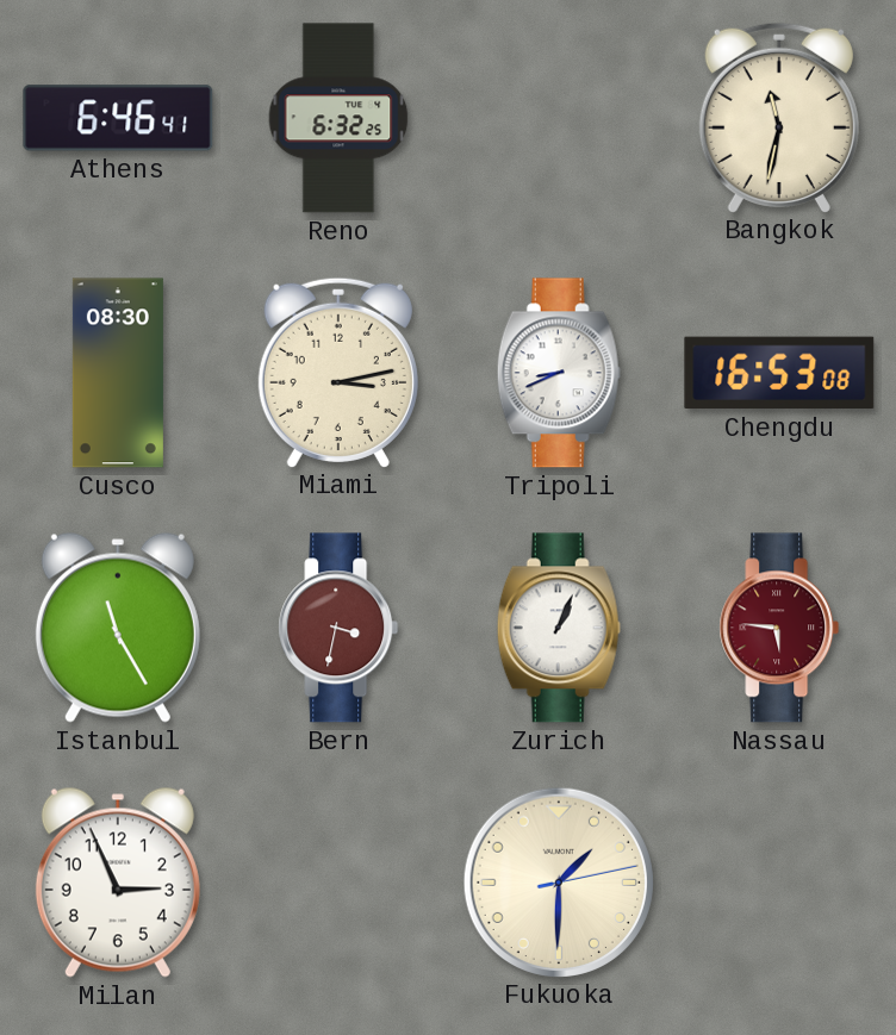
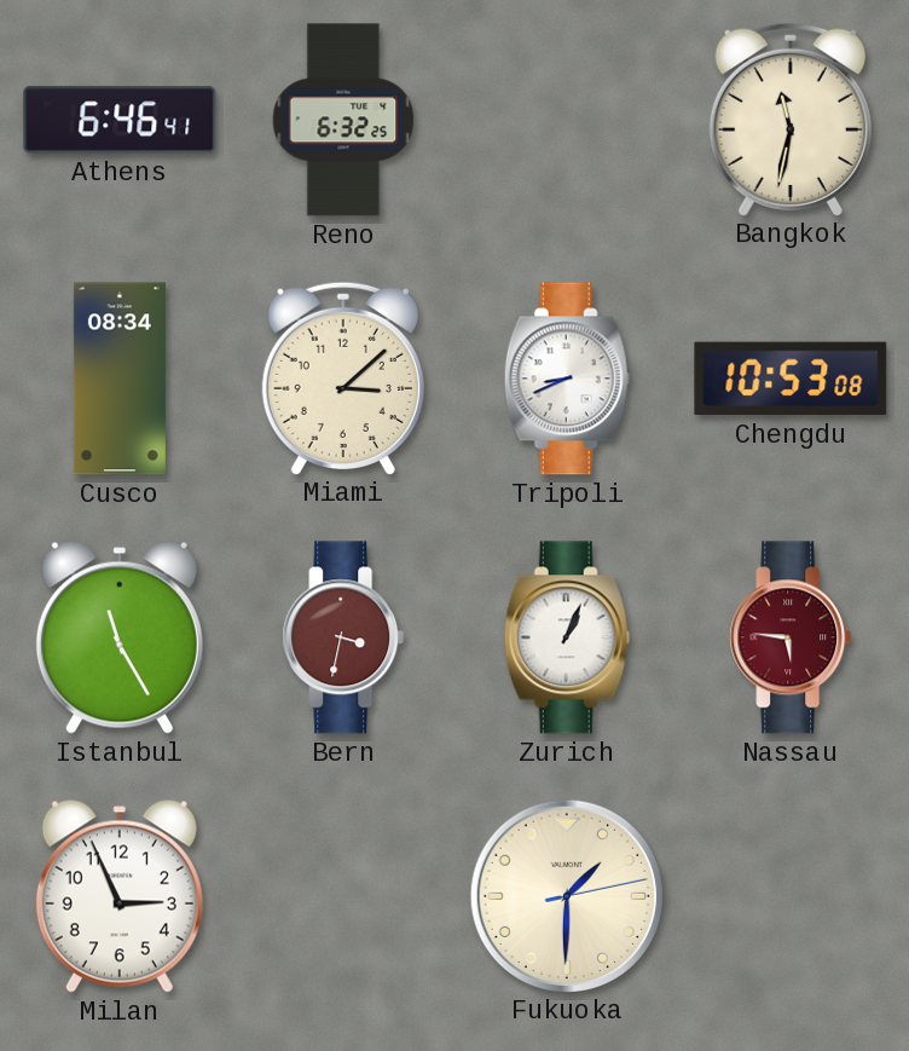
Cusco: 08:30 -> 08:34 (120, 379)
Miami: 3:13 -> 3:08 (343, 377)
Chengdu: 16:53 -> 10:53 (791, 379)
